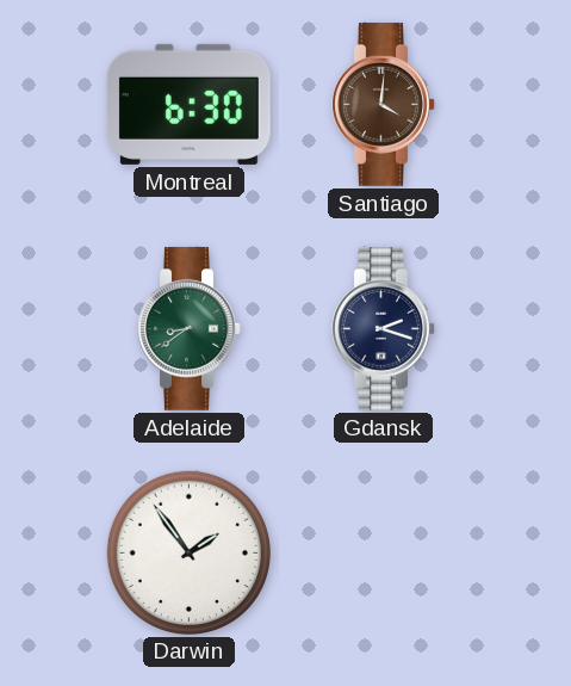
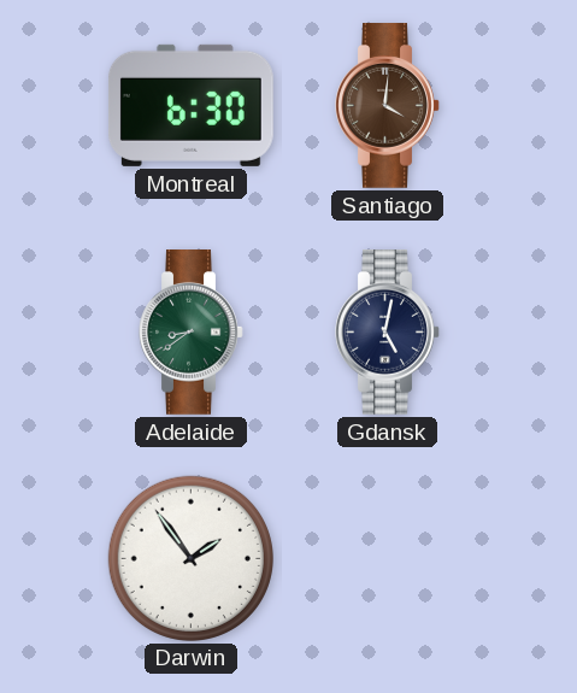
Gdansk: 2:18 -> 5:02 (388, 333)
